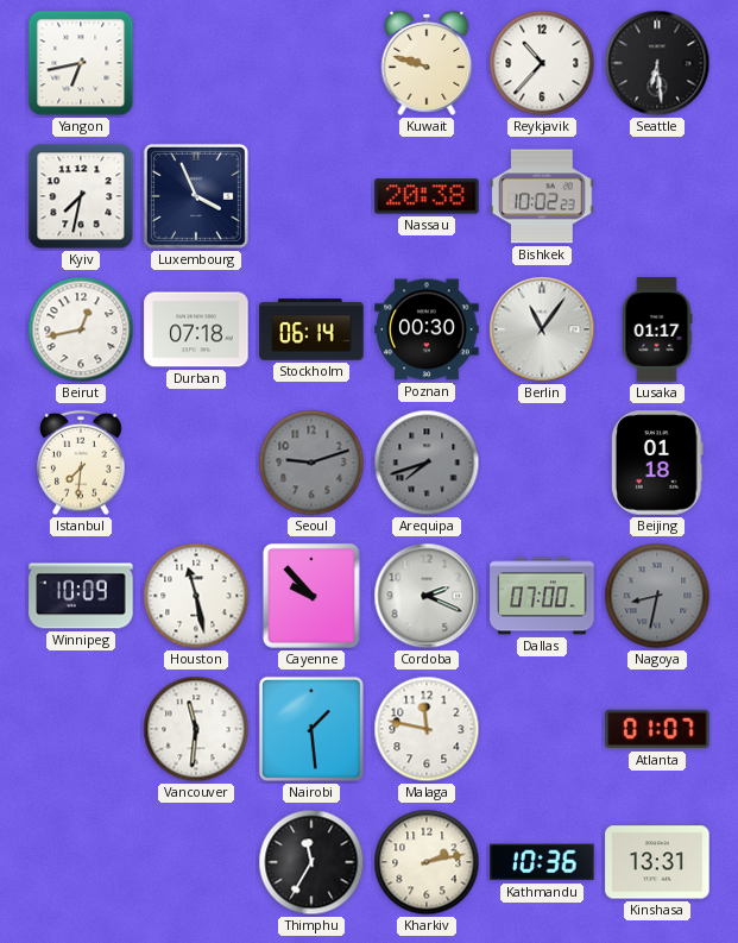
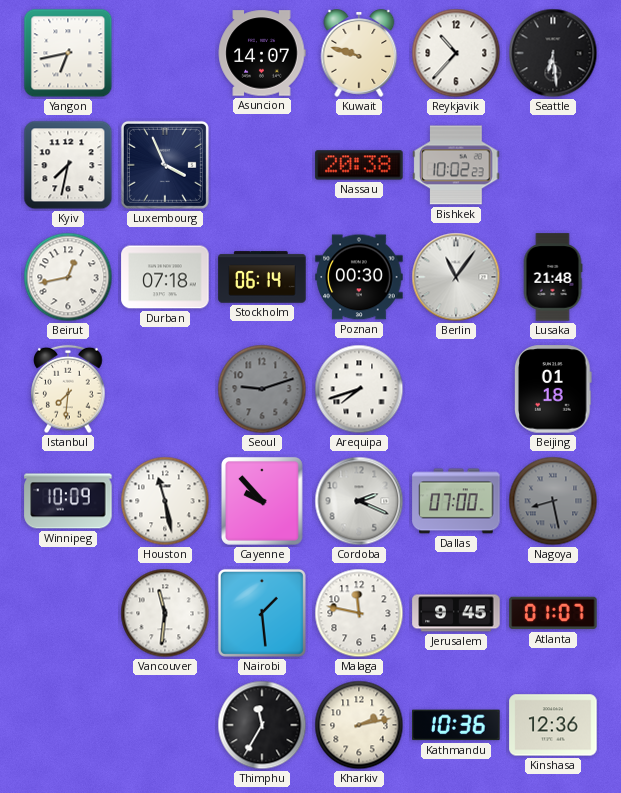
Asuncion: none -> 14:07 (262, 53)
Lusaka: 01:17 -> 21:48 (553, 277)
Arequipa dial: grey -> white (359, 389)
Nagoya: 8:32 -> 8:28 (553, 501)
Jerusalem: none -> 9:45 (456, 613)
Kinshasa: 13:31 -> 12:36 (553, 725)
